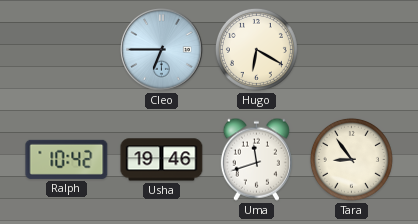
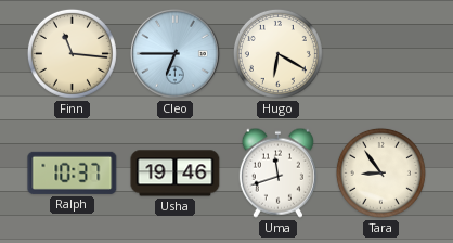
Finn: none -> 11:16 (72, 53)
Ralph: 10:42 -> 10:37 (73, 172)
